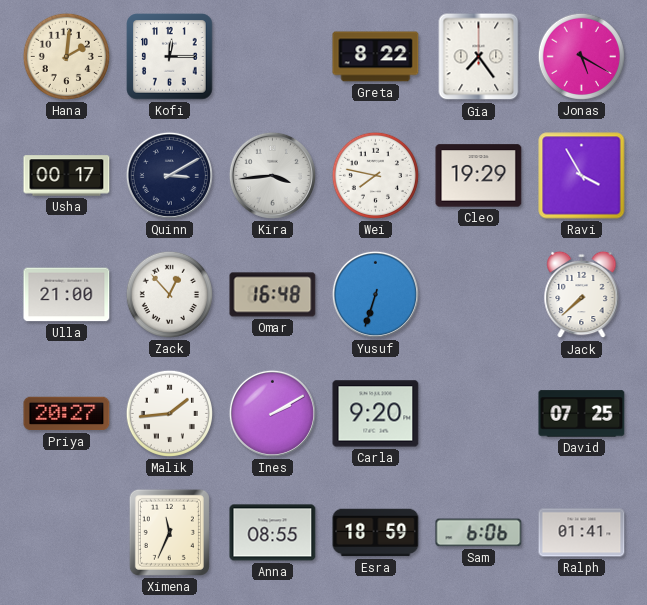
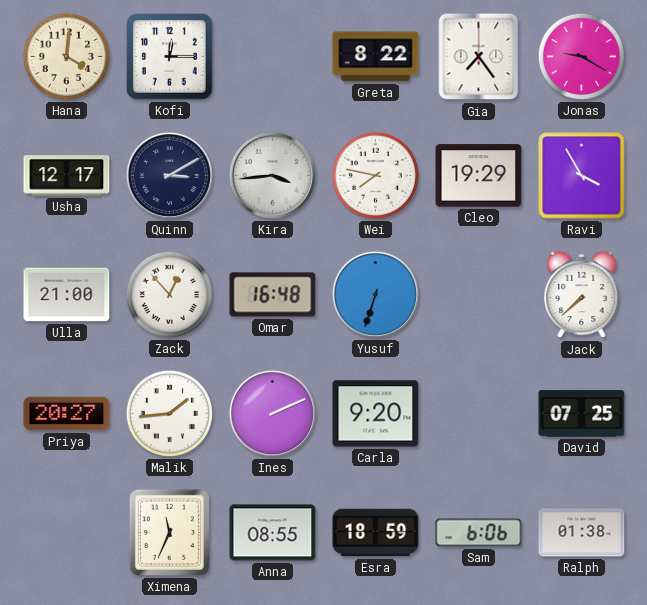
Hana: 2:01 -> 4:01 (66, 56)
Jonas: 5:20 -> 9:20 (581, 56)
Usha: 00:17 -> 12:17 (67, 176)
Ines: 2:10 -> 2:11 (272, 413)
Ralph: 01:41 -> 01:38 (582, 533)
